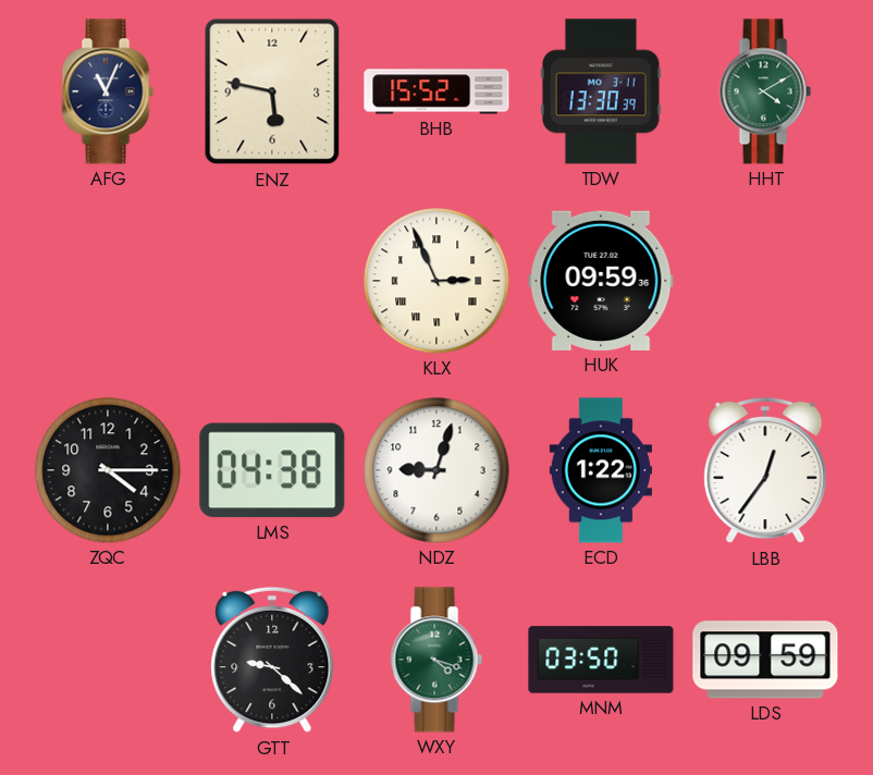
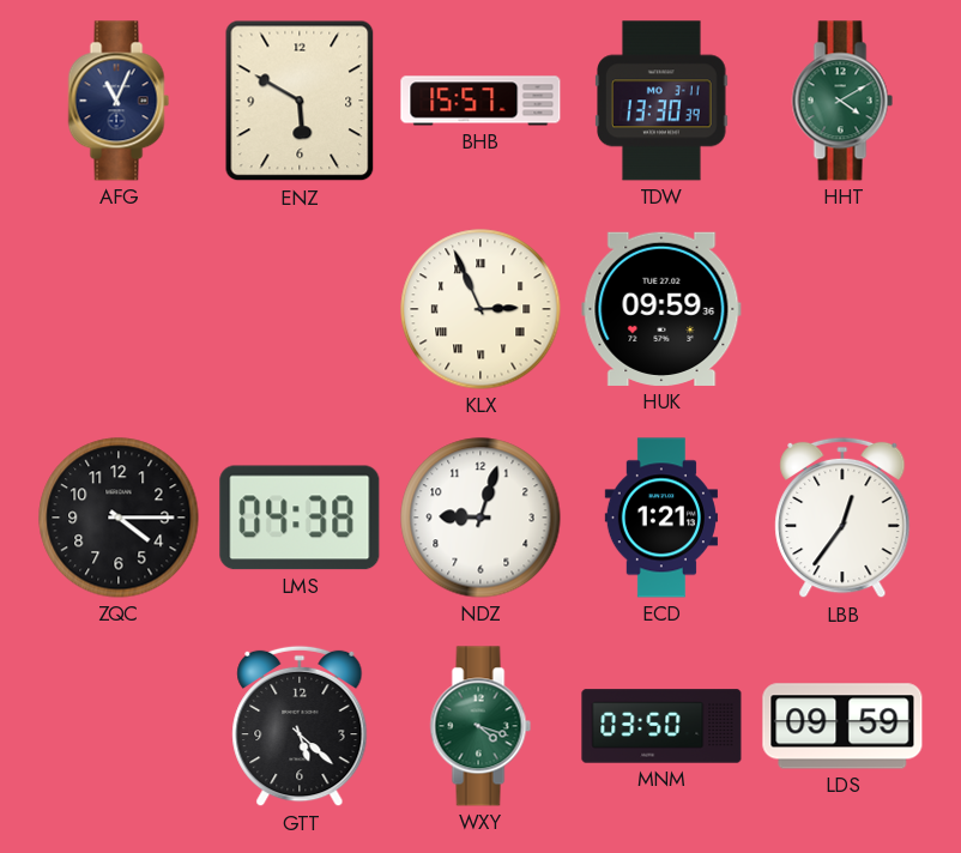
ENZ: 5:47 -> 5:50 (300, 101)
BHB: 15:52 -> 15:57 (480, 101)
ECD: 1:22 -> 1:21 (661, 518)
GTT: 9:22 -> 5:22 (300, 726)
